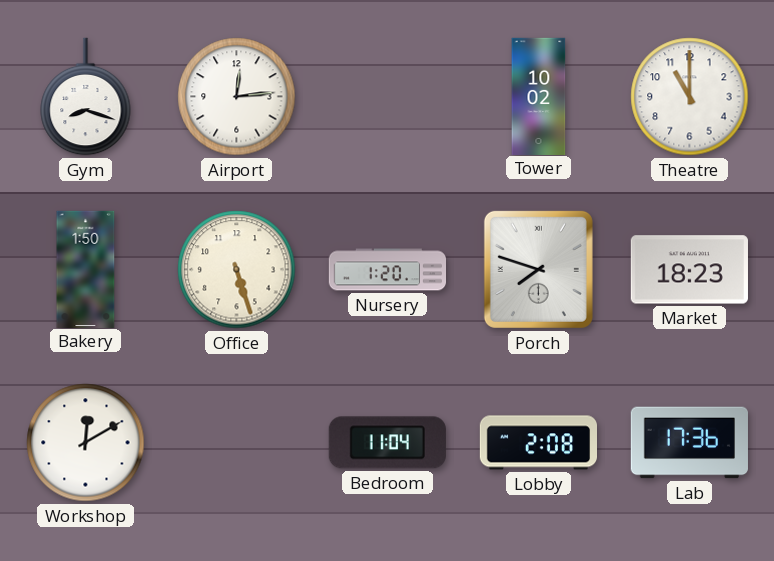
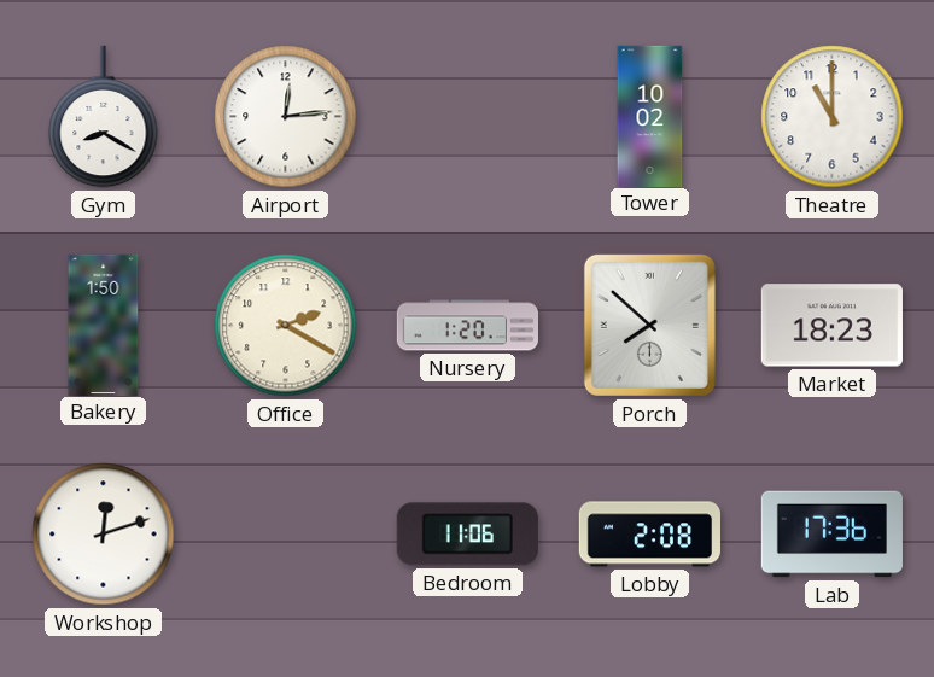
Gym: 8:18 -> 8:20 (104, 117)
Office: 5:27 -> 2:20 (286, 326)
Porch: 7:48 -> 7:52 (649, 325)
Workshop: 12:10 -> 12:12 (104, 535)
Bedroom: 11:04 -> 11:06 (467, 535)
